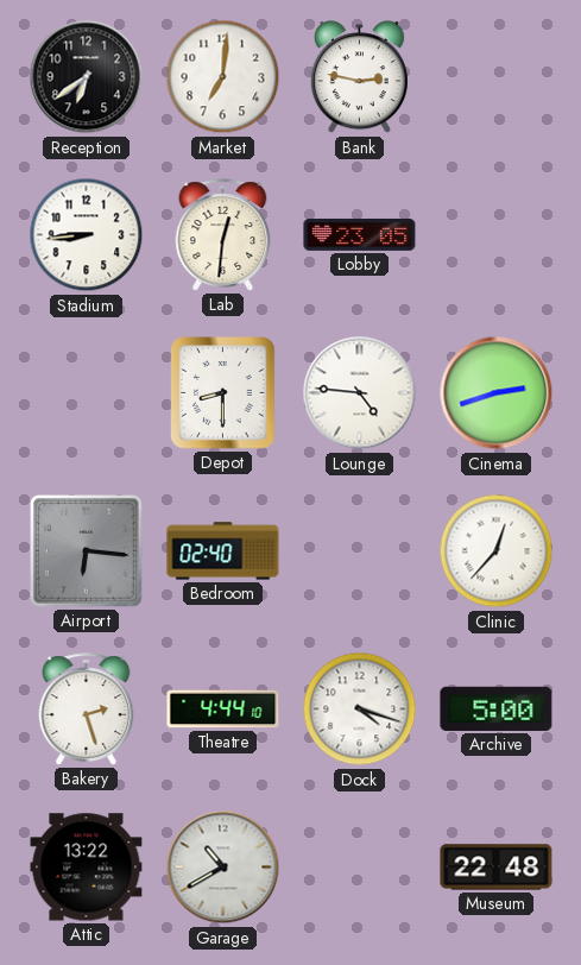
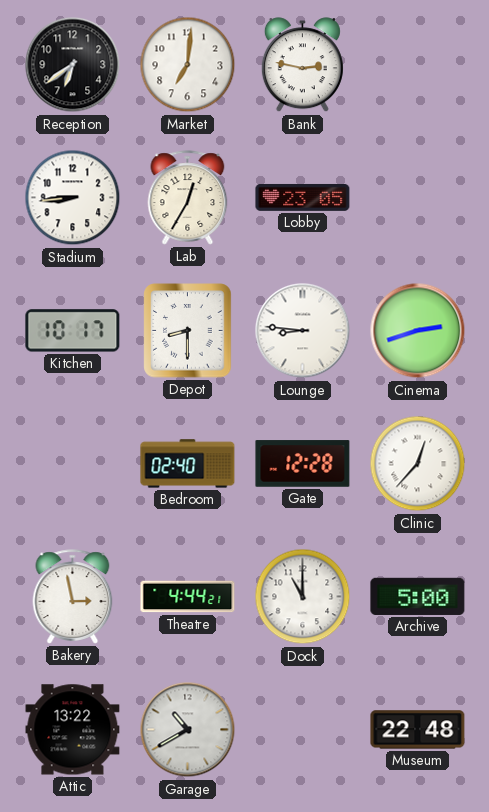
Lab: 12:31 -> 12:35 (188, 198)
Kitchen: none -> 10:17 (73, 331)
Lounge: 4:46 -> 8:46 (303, 331)
Airport: 6:16 -> none (87, 551)
Gate: none -> 12:28 (303, 464)
Bakery: 2:27 -> 2:58 (73, 597)
Theatre: 4:44:10 -> 4:44:21 (188, 597)
Dock: 4:18 -> 11:00 (303, 597)
